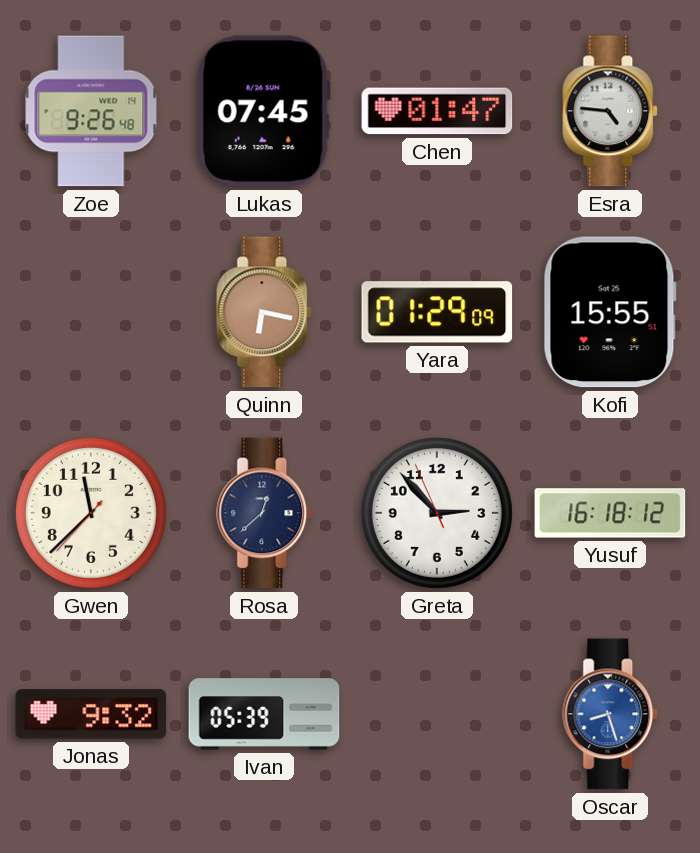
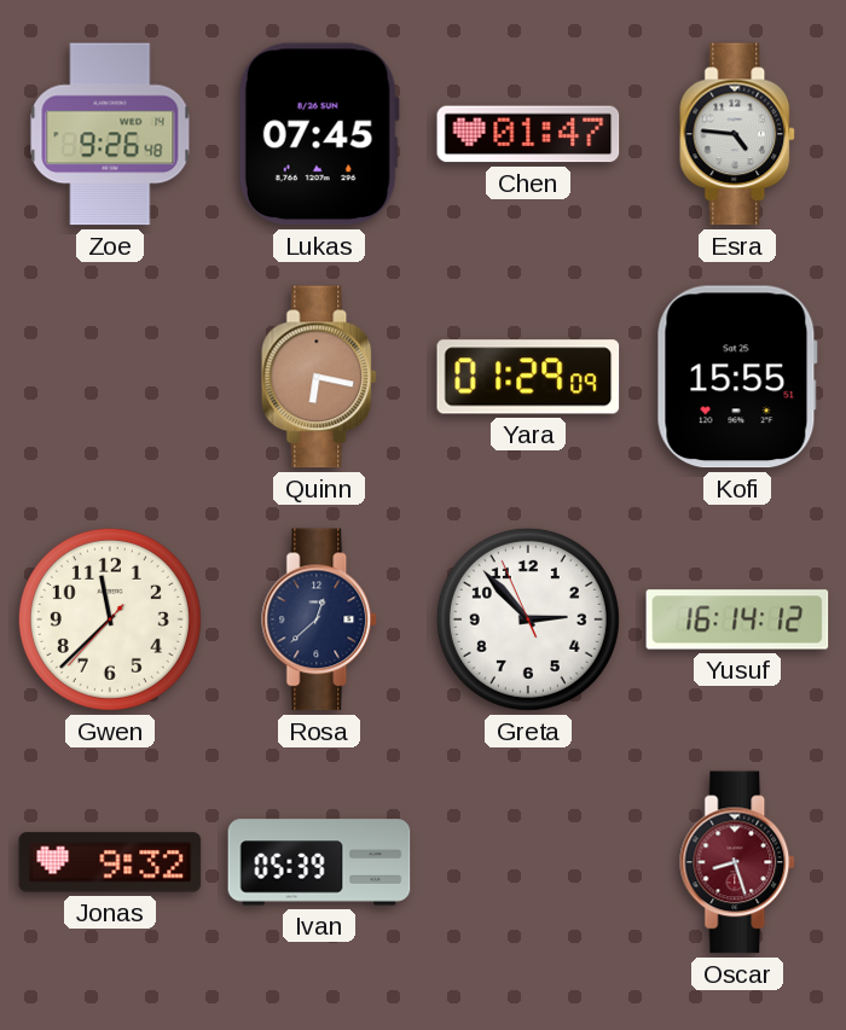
Yusuf: 16:18 -> 16:14 (737, 619)
Oscar dial: blue -> burgundy (738, 862)
